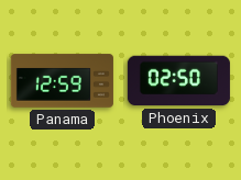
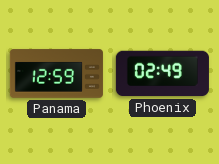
Phoenix: 02:50 -> 02:49 (162, 74)
